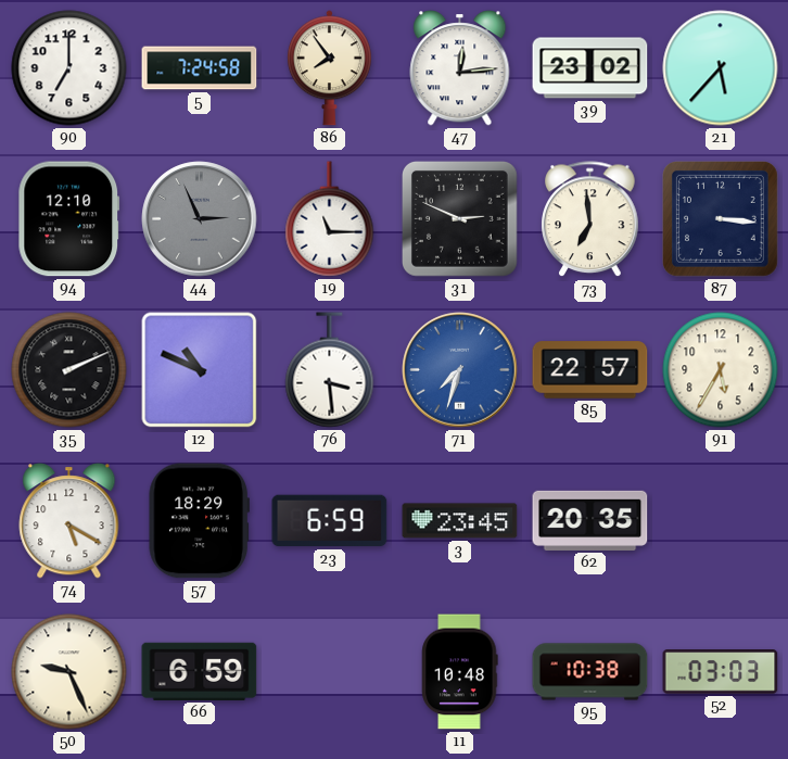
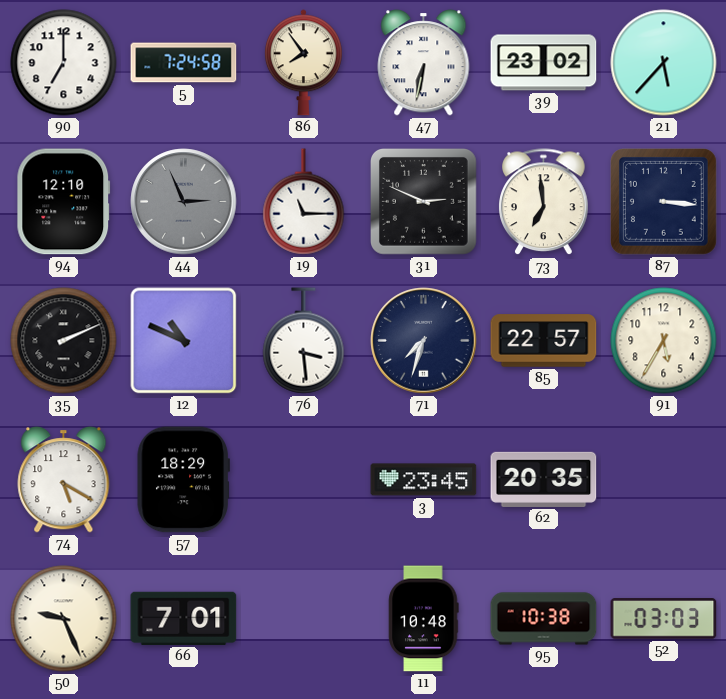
47: 12:14 -> 6:32 (424, 63)
71 dial: blue -> navy (424, 341)
23: 6:59 -> none (330, 521)
66: 6:59 -> 7:01 (184, 618)
